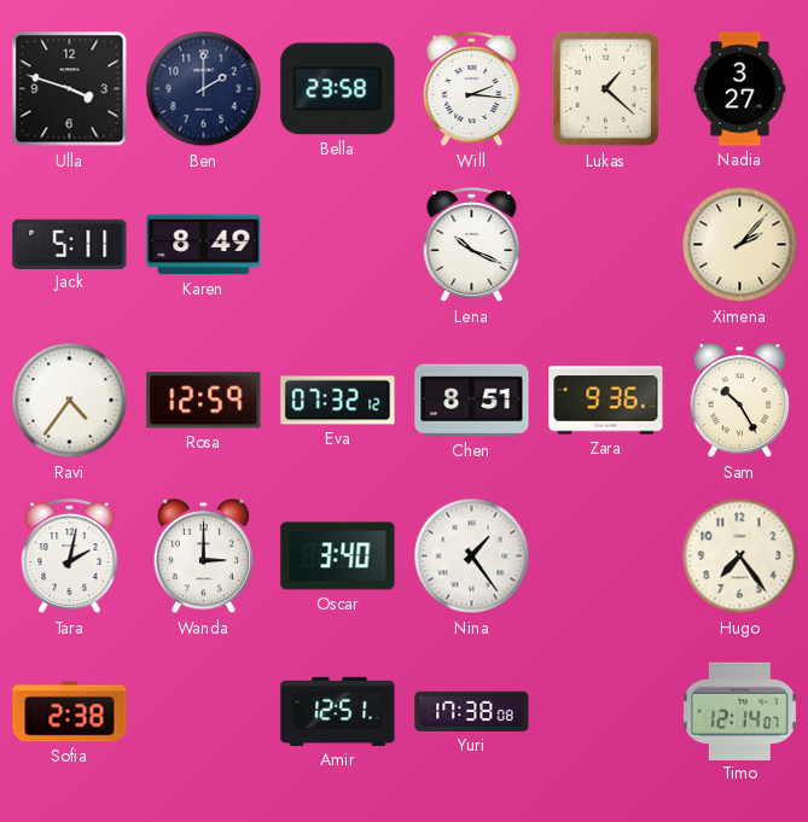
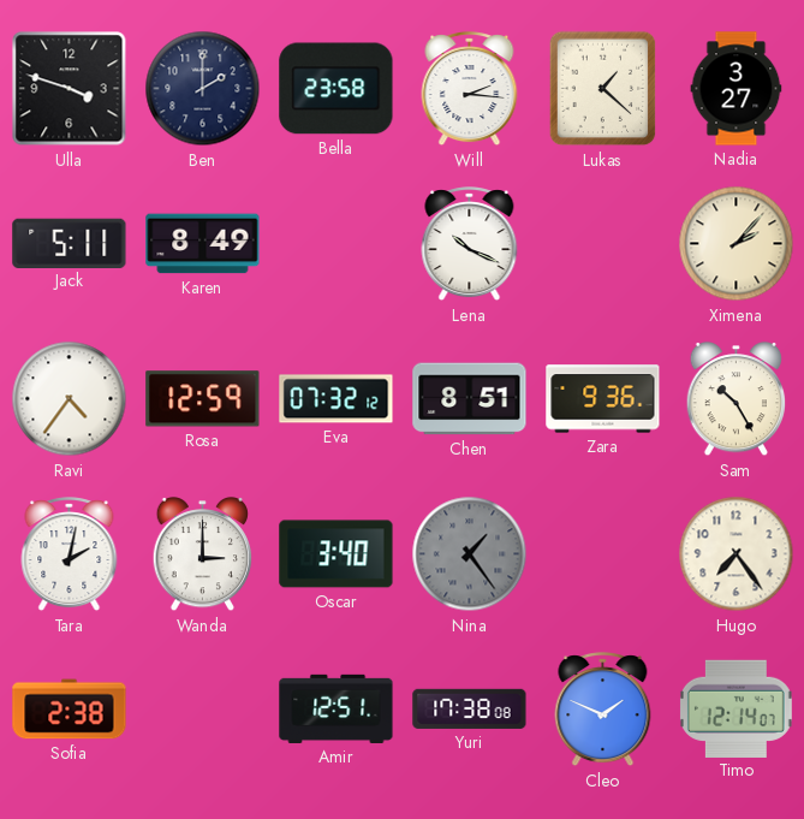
Nina dial: white -> grey (470, 554)
Cleo: none -> 1:49 (603, 710)
